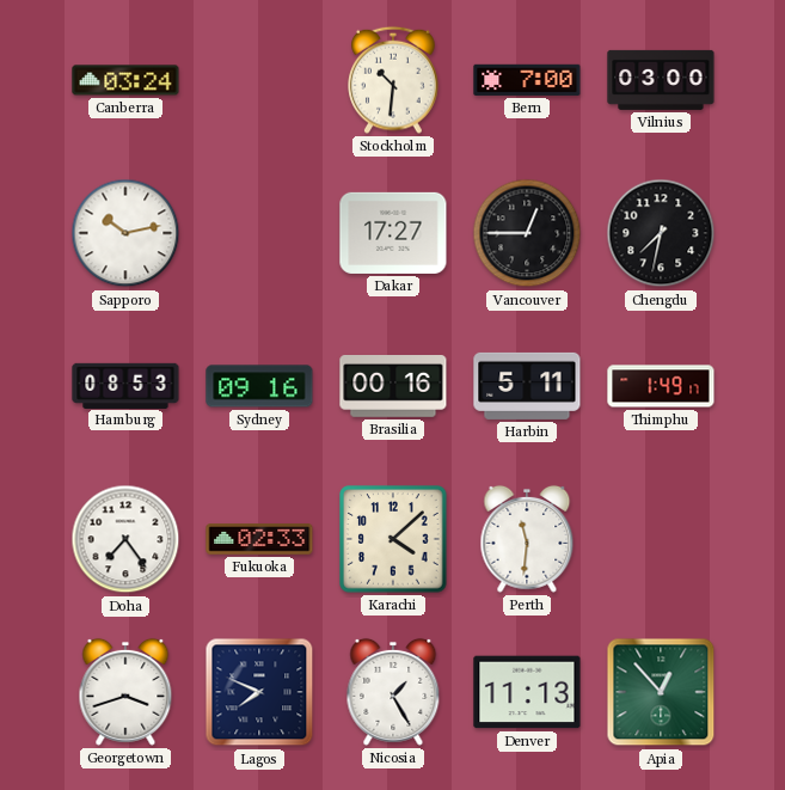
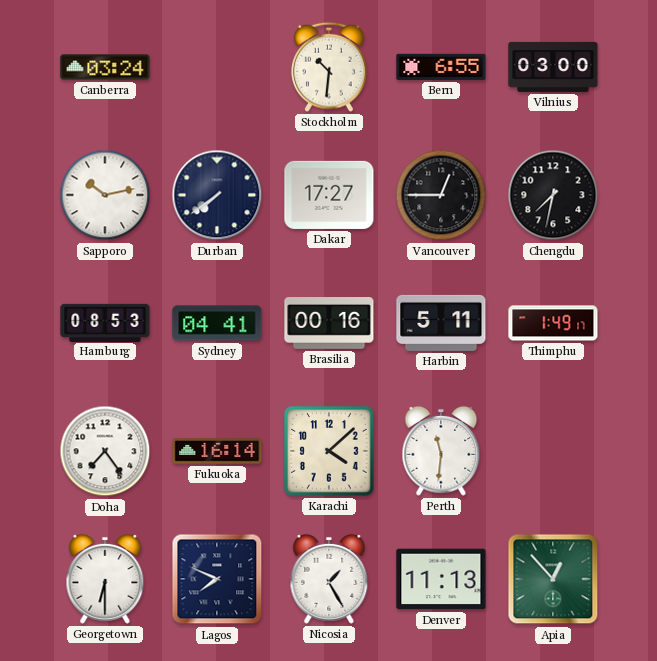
Bern: 7:00 -> 6:55 (441, 67)
Durban: none -> 7:39 (217, 195)
Sydney: 09:16 -> 04:41 (217, 323)
Fukuoka: 02:33 -> 16:14 (217, 451)
Georgetown: 3:42 -> 6:30 (105, 579)
